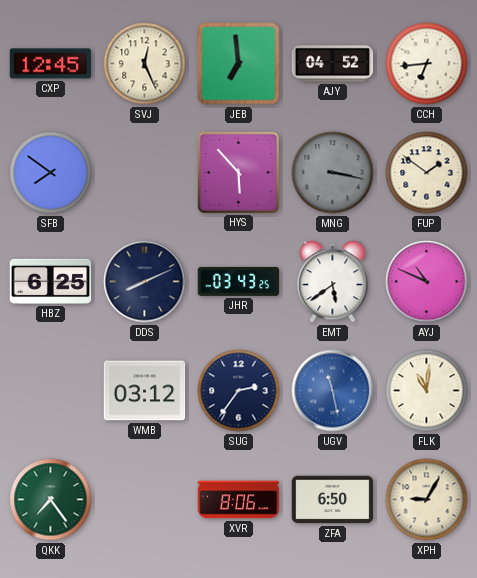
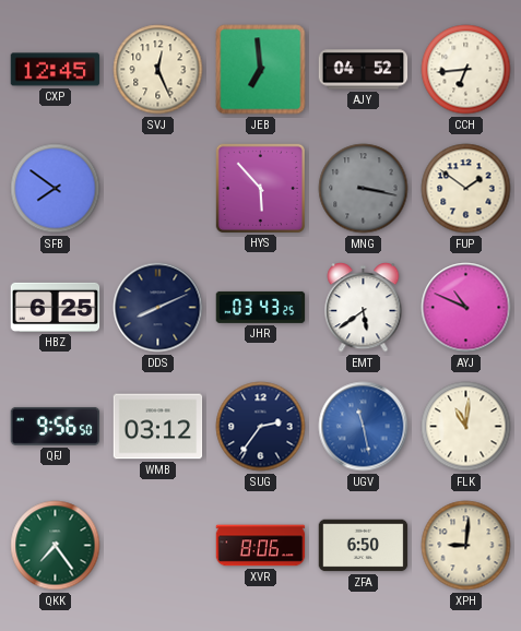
QFJ: none -> 9:56 (56, 426)
XPH: 9:05 -> 9:01 (466, 546)
